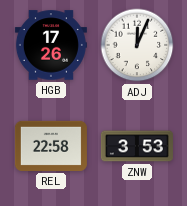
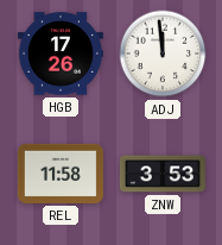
ADJ: 12:04 -> 11:59 (163, 54)
REL: 22:58 -> 11:58 (61, 174)
